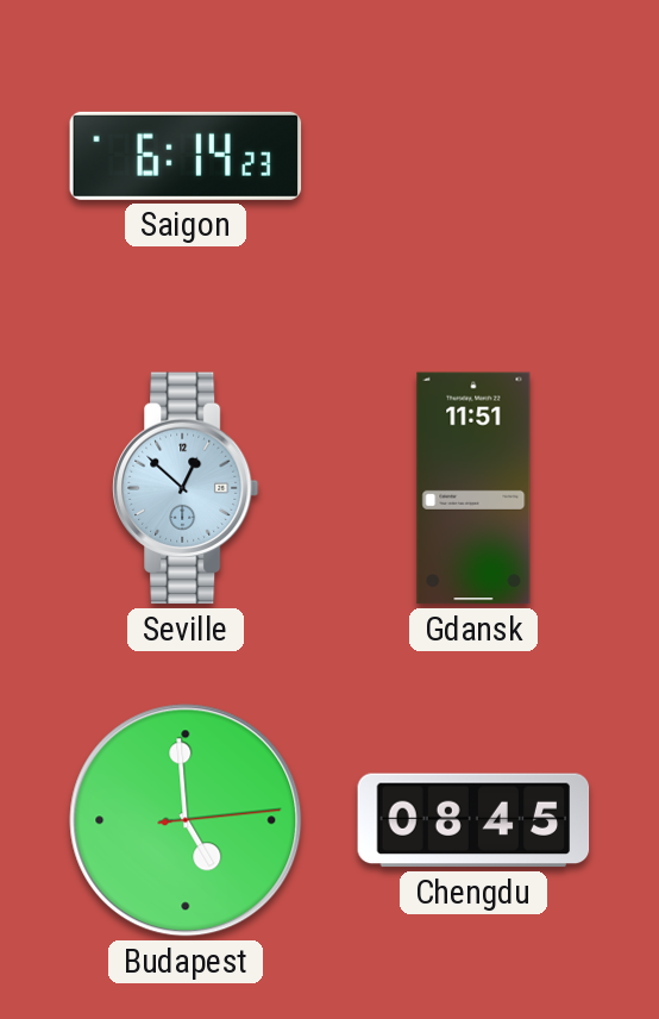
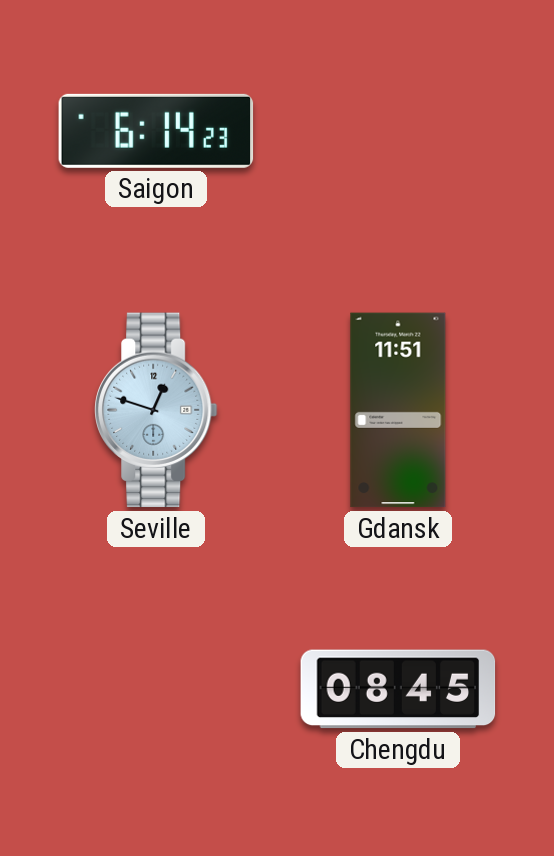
Seville: 12:52 -> 12:48 (157, 410)
Budapest: 4:59 -> none (186, 820)
